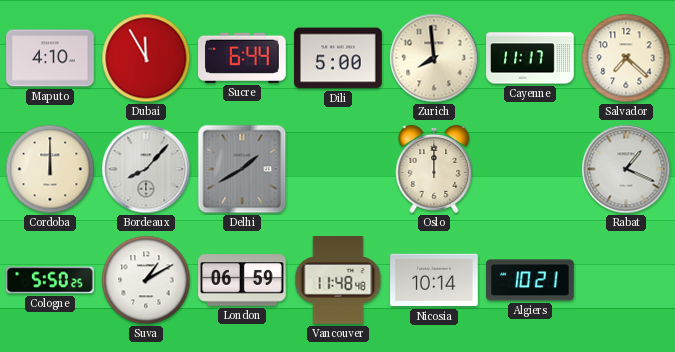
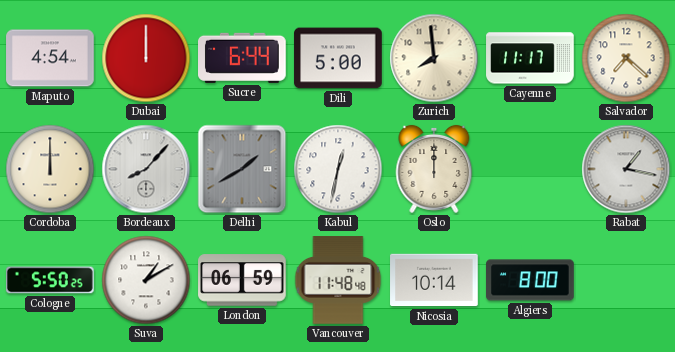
Maputo: 4:10 -> 4:54 (50, 58)
Dubai: 11:55 -> 12:00 (146, 58)
Kabul: none -> 12:32 (338, 169)
Rabat: 1:19 -> 1:17 (626, 169)
Algiers: 10:21 -> 8:00 (530, 280)
